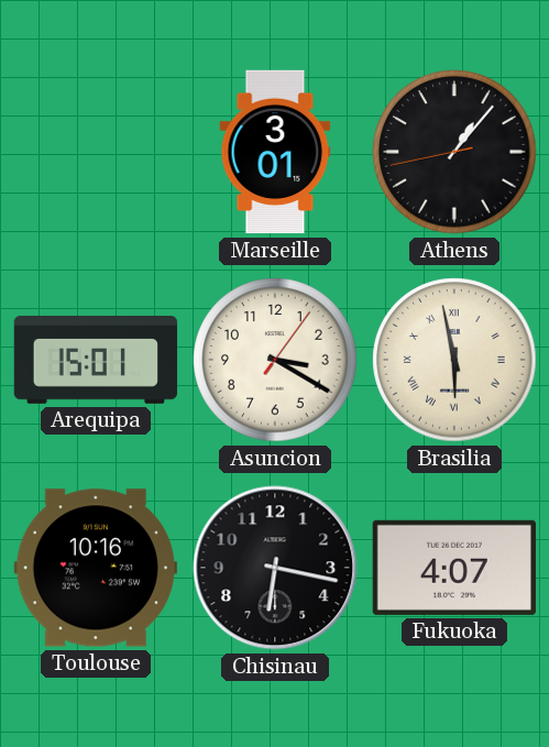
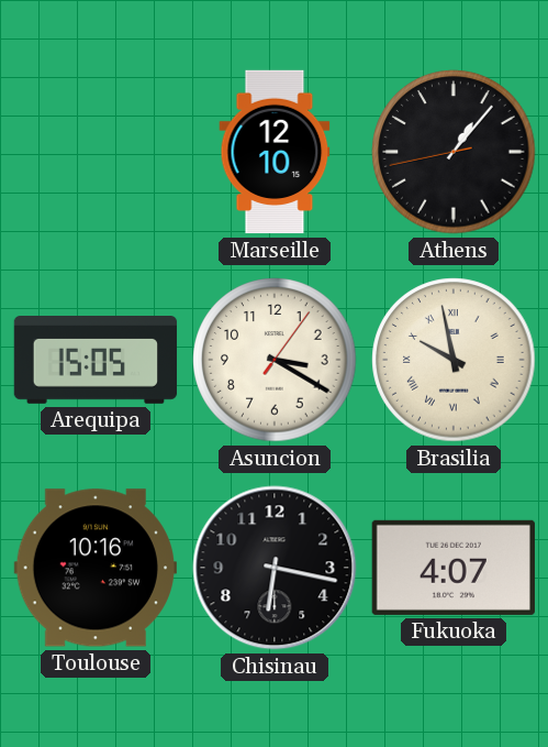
Marseille: 3:01 -> 12:10 (275, 152)
Arequipa: 15:01 -> 15:05 (96, 361)
Brasilia: 5:58 -> 9:58 (454, 360)
